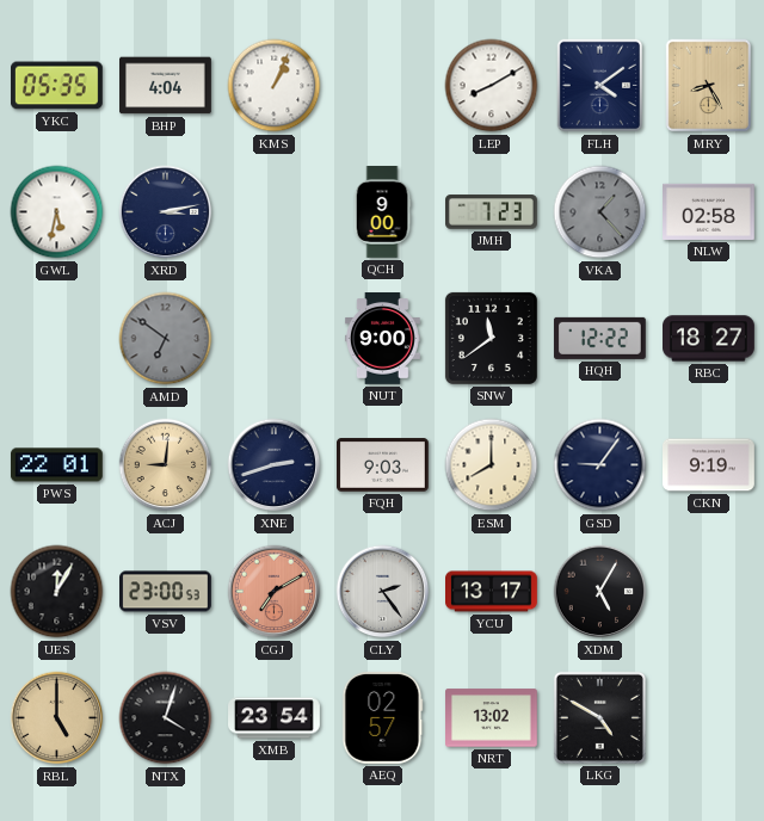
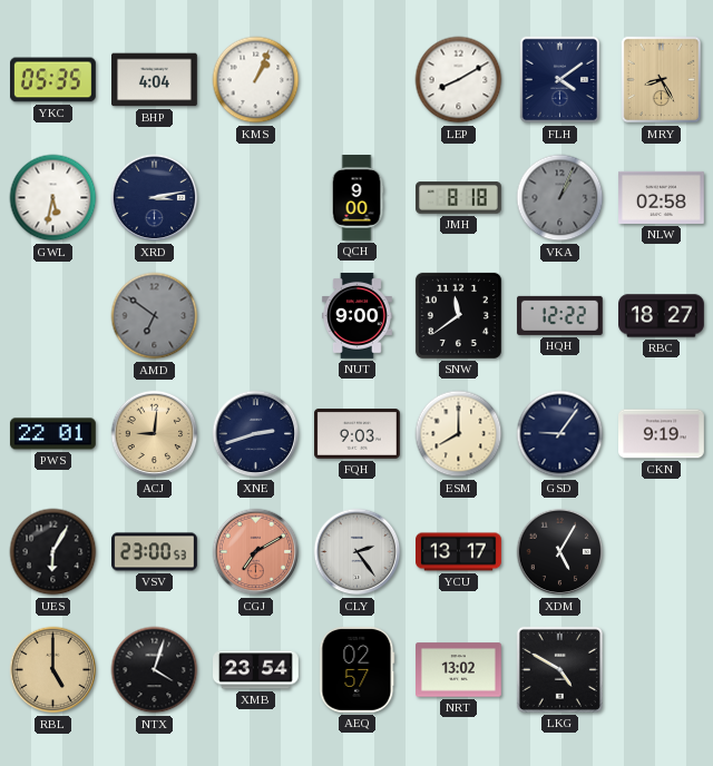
JMH: 7:23 -> 8:18 (459, 198)
VKA: 1:23 -> 1:04 (560, 198)
UES: 12:05 -> 6:05 (53, 552)
